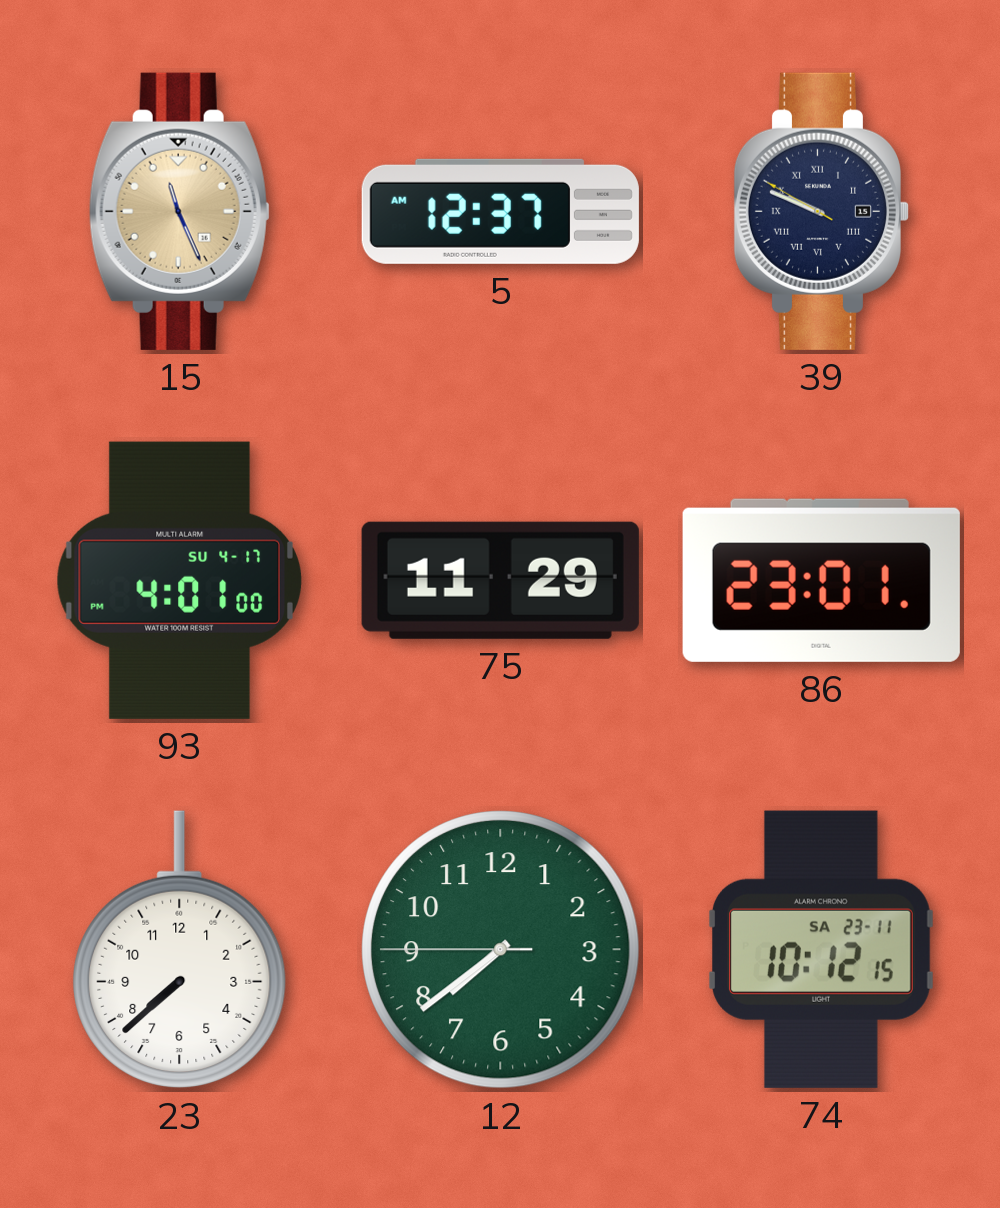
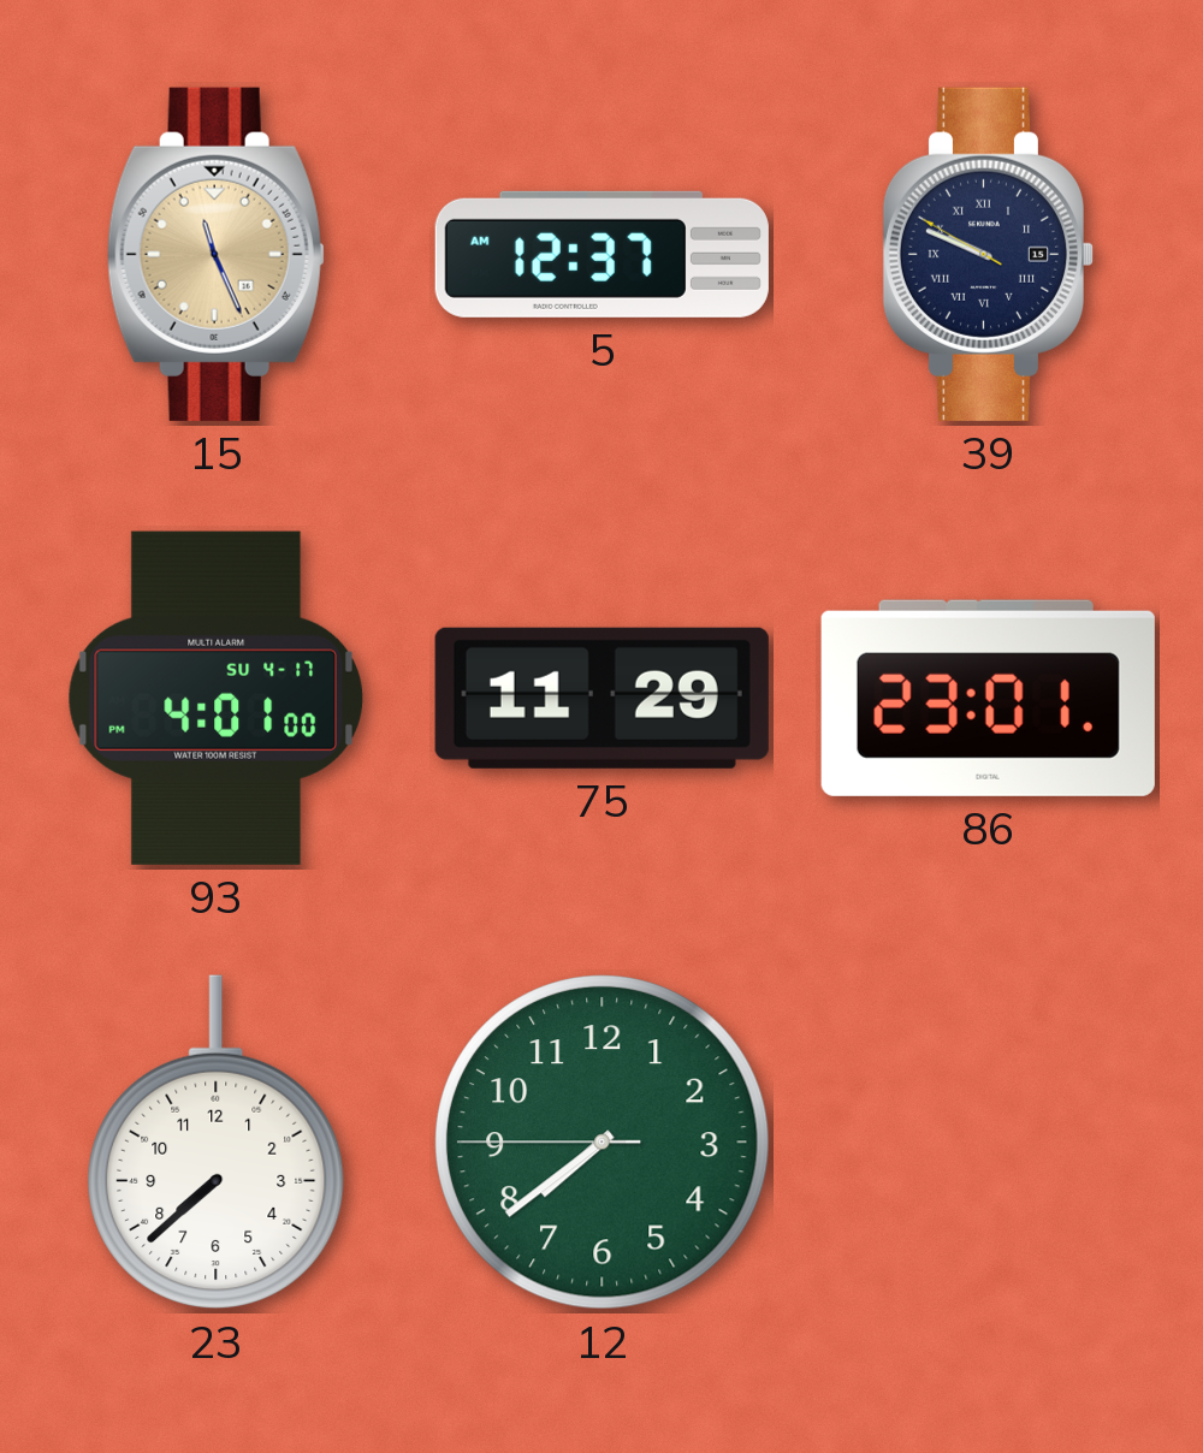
74: 10:12 -> none (821, 949)
